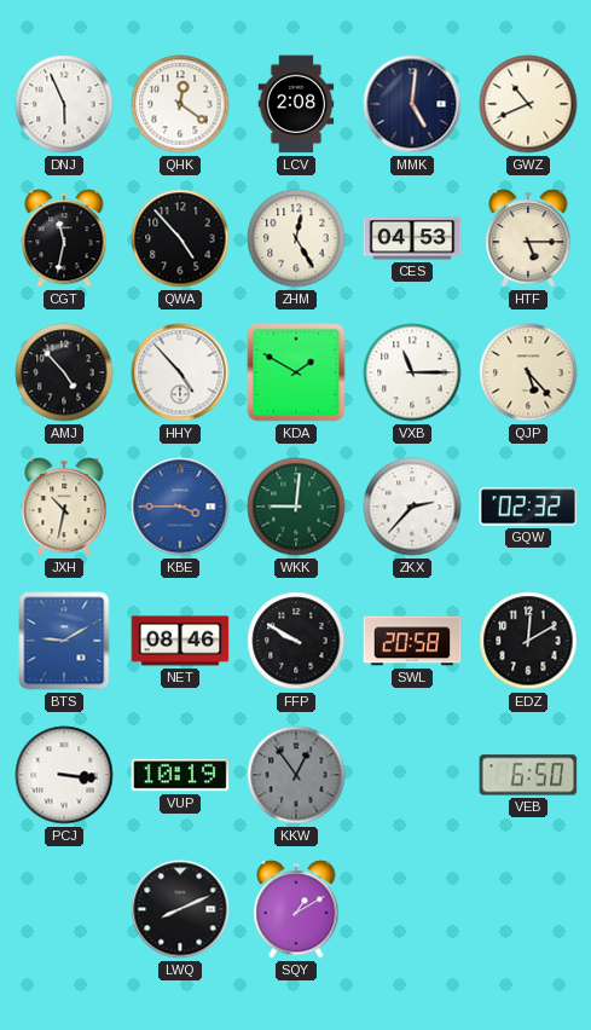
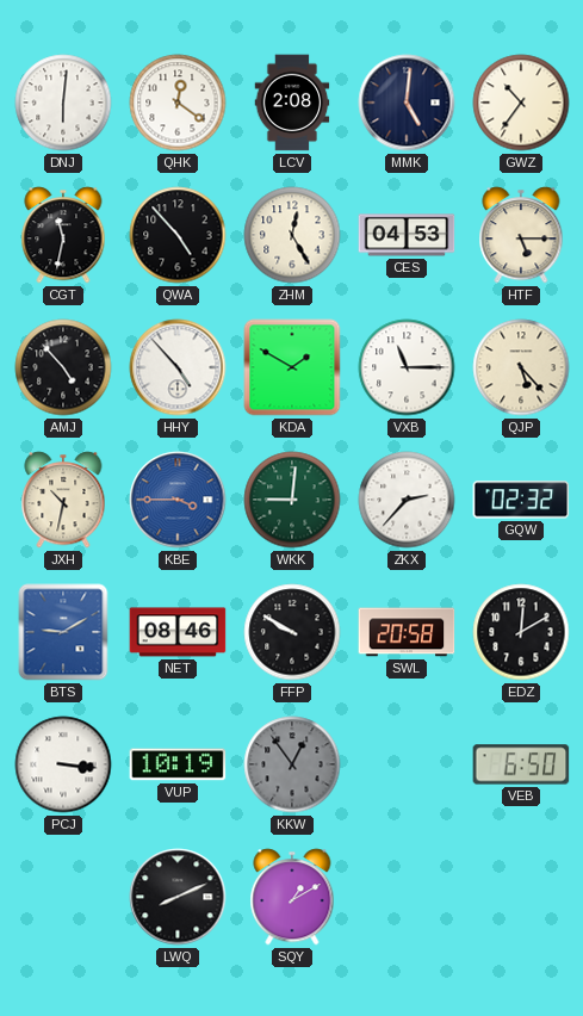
DNJ: 5:56 -> 6:01 (63, 103)
GWZ: 10:41 -> 10:36 (521, 103)
